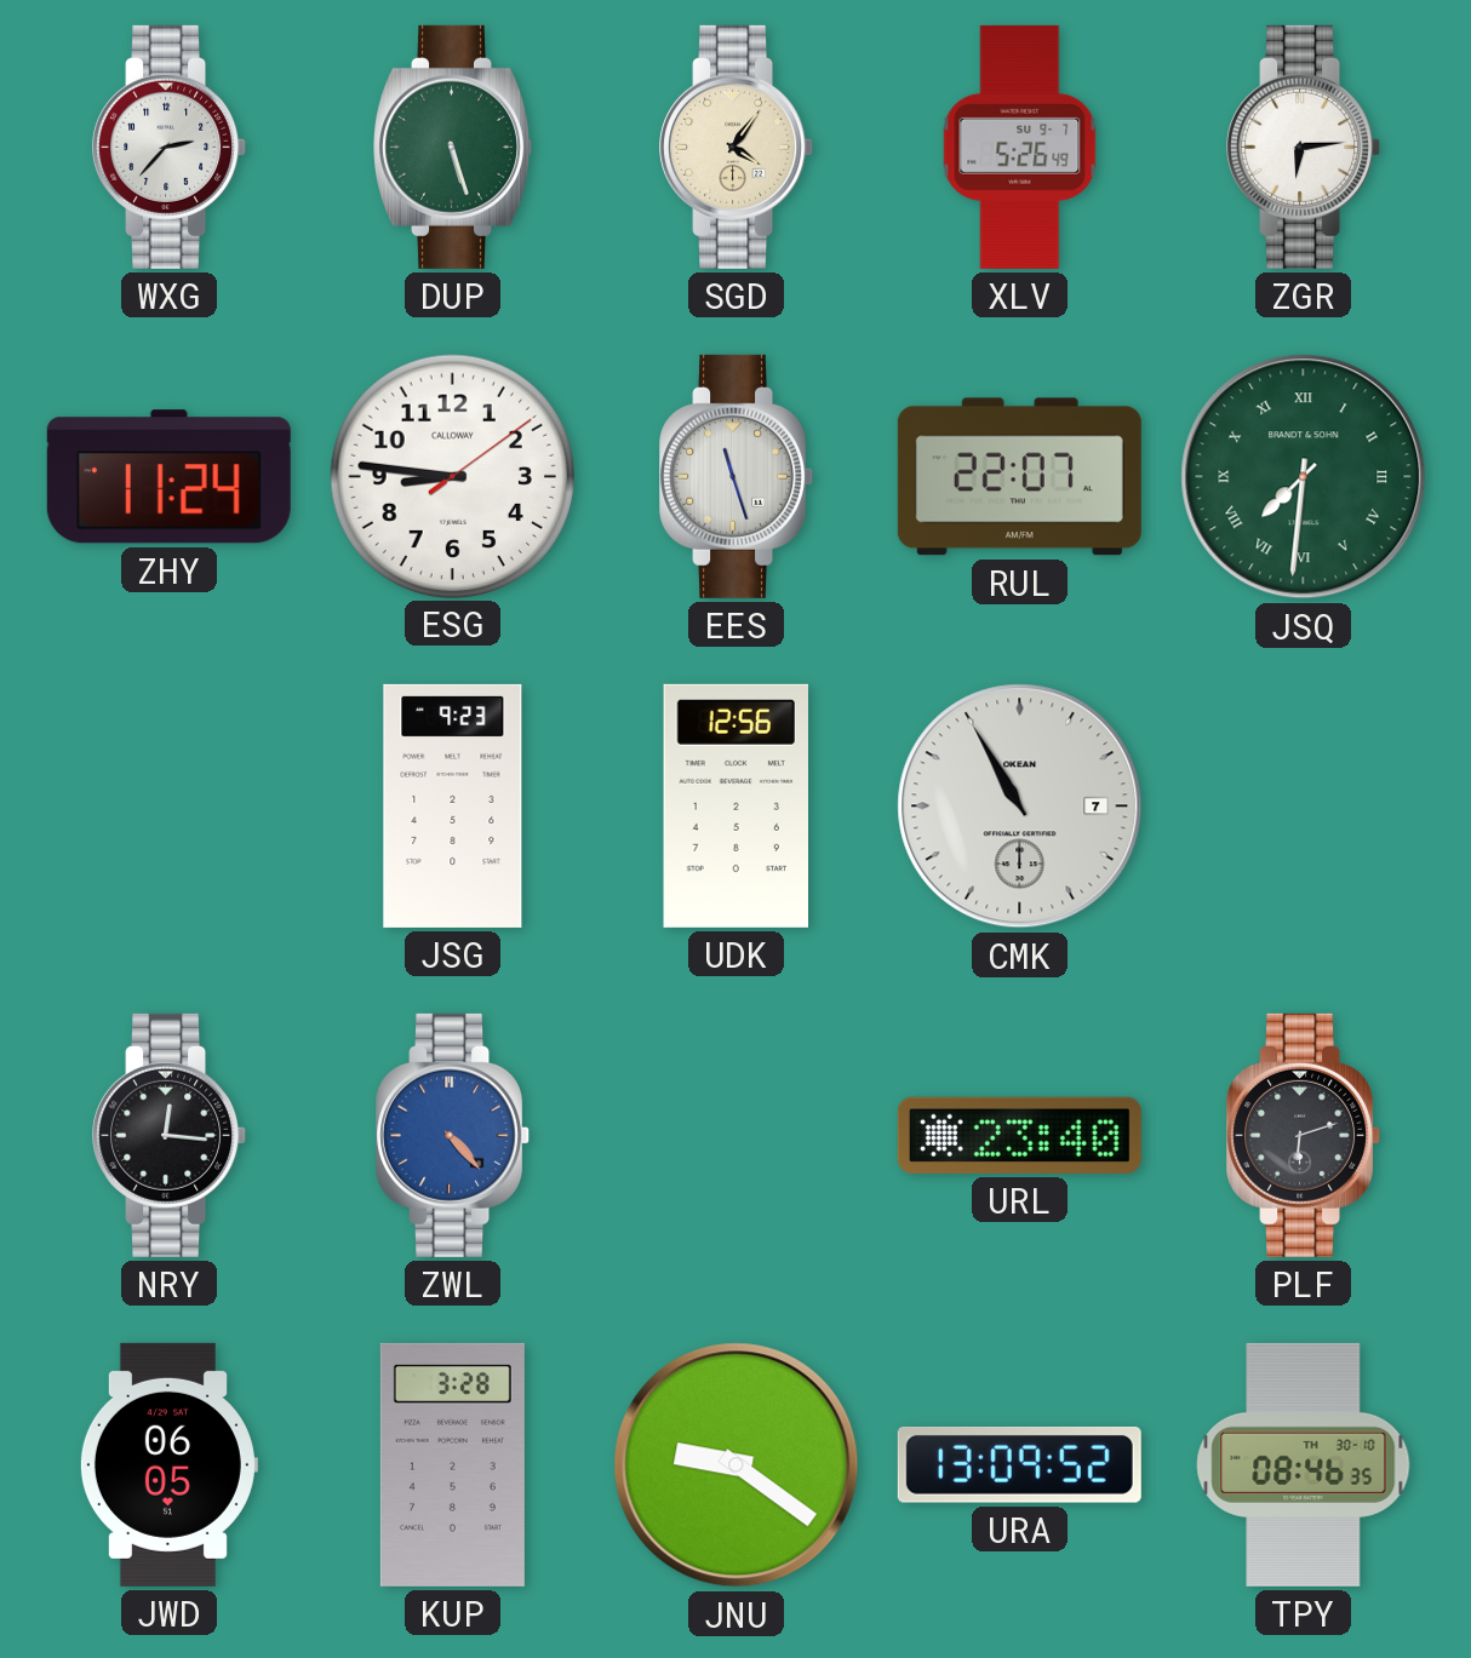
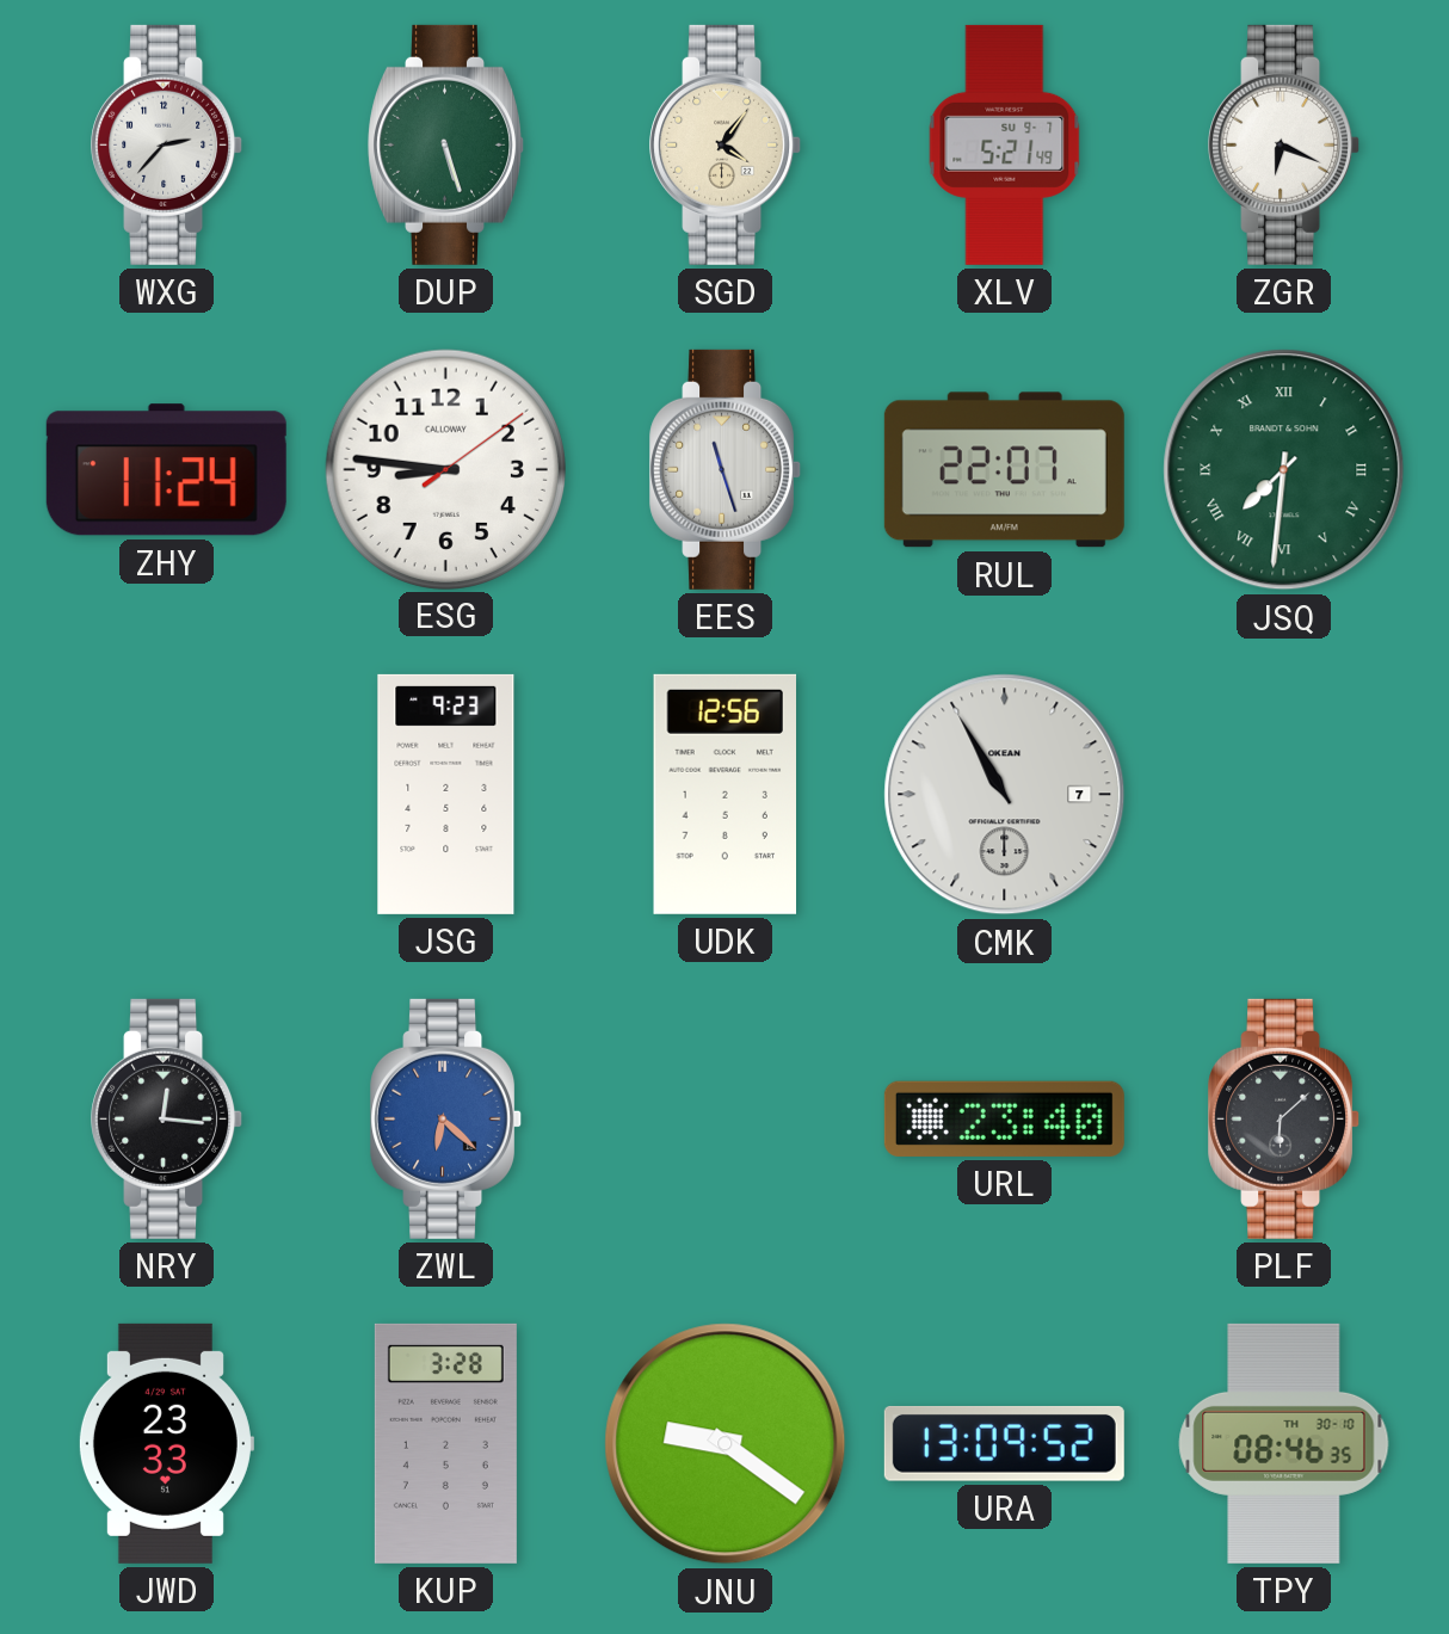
XLV: 5:26 -> 5:21 (1005, 144)
ZGR: 6:14 -> 6:19 (1284, 144)
ZWL: 4:23 -> 6:22 (446, 1118)
PLF: 6:12 -> 6:08 (1284, 1118)
JWD: 06:05 -> 23:33 (166, 1443)
